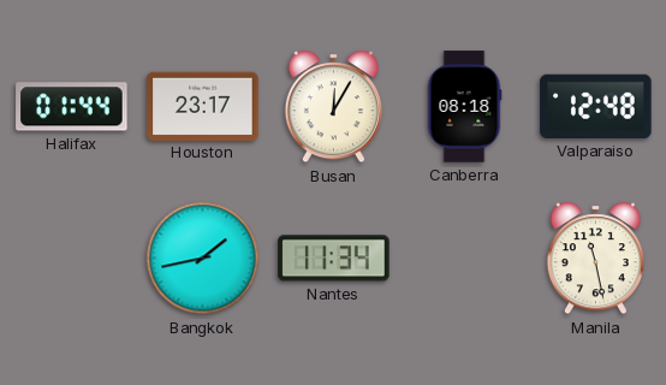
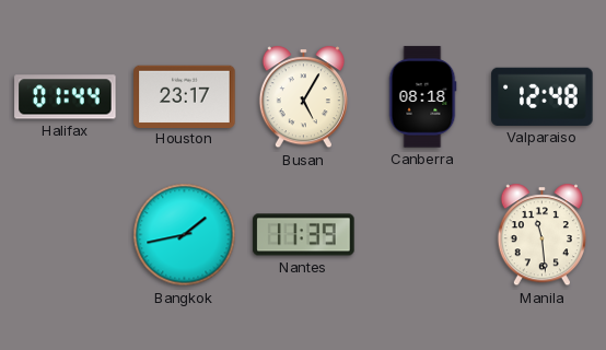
Busan: 12:05 -> 5:05 (303, 97)
Nantes: 11:34 -> 11:39 (304, 235)
Manila: 11:28 -> 11:29 (541, 235)
